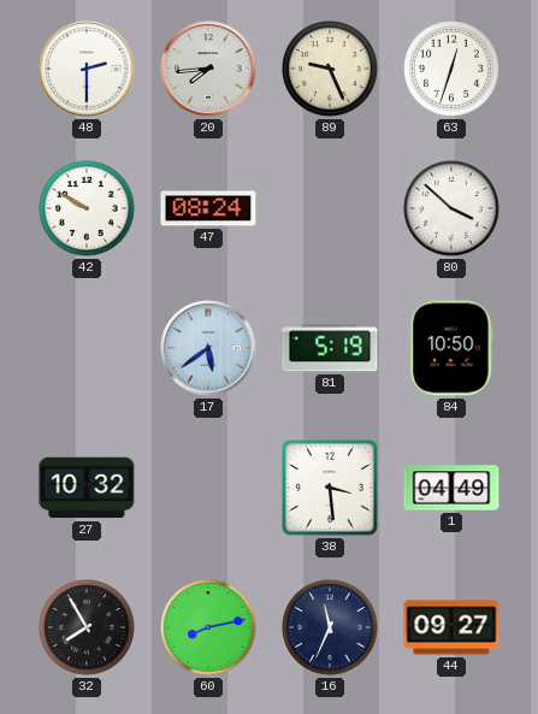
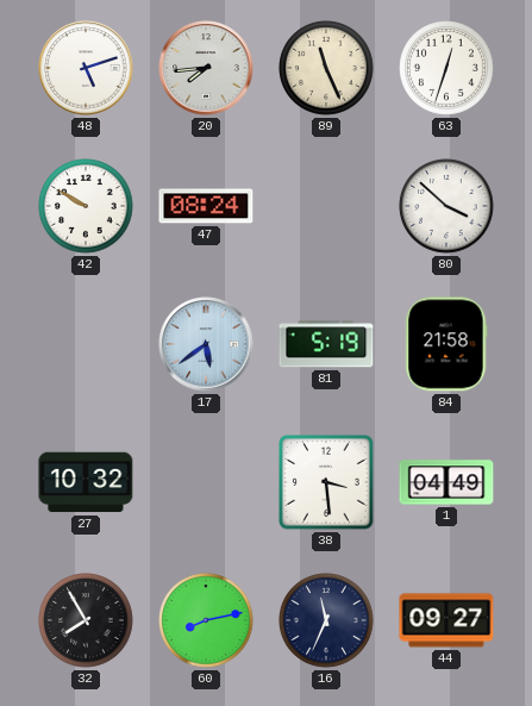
48: 2:30 -> 5:12 (86, 68)
89: 9:26 -> 11:26 (326, 68)
84: 10:50 -> 21:58 (446, 344)
